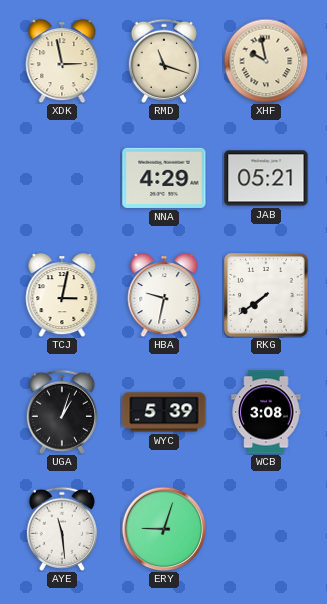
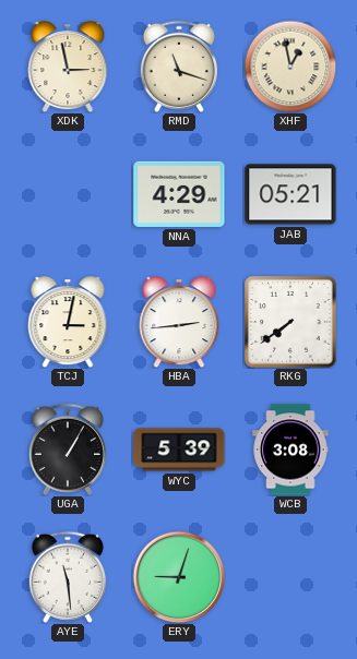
XHF: 9:58 -> 12:58 (290, 67)
HBA: 9:32 -> 2:44 (179, 322)
UGA: 1:03 -> 1:05 (68, 450)
